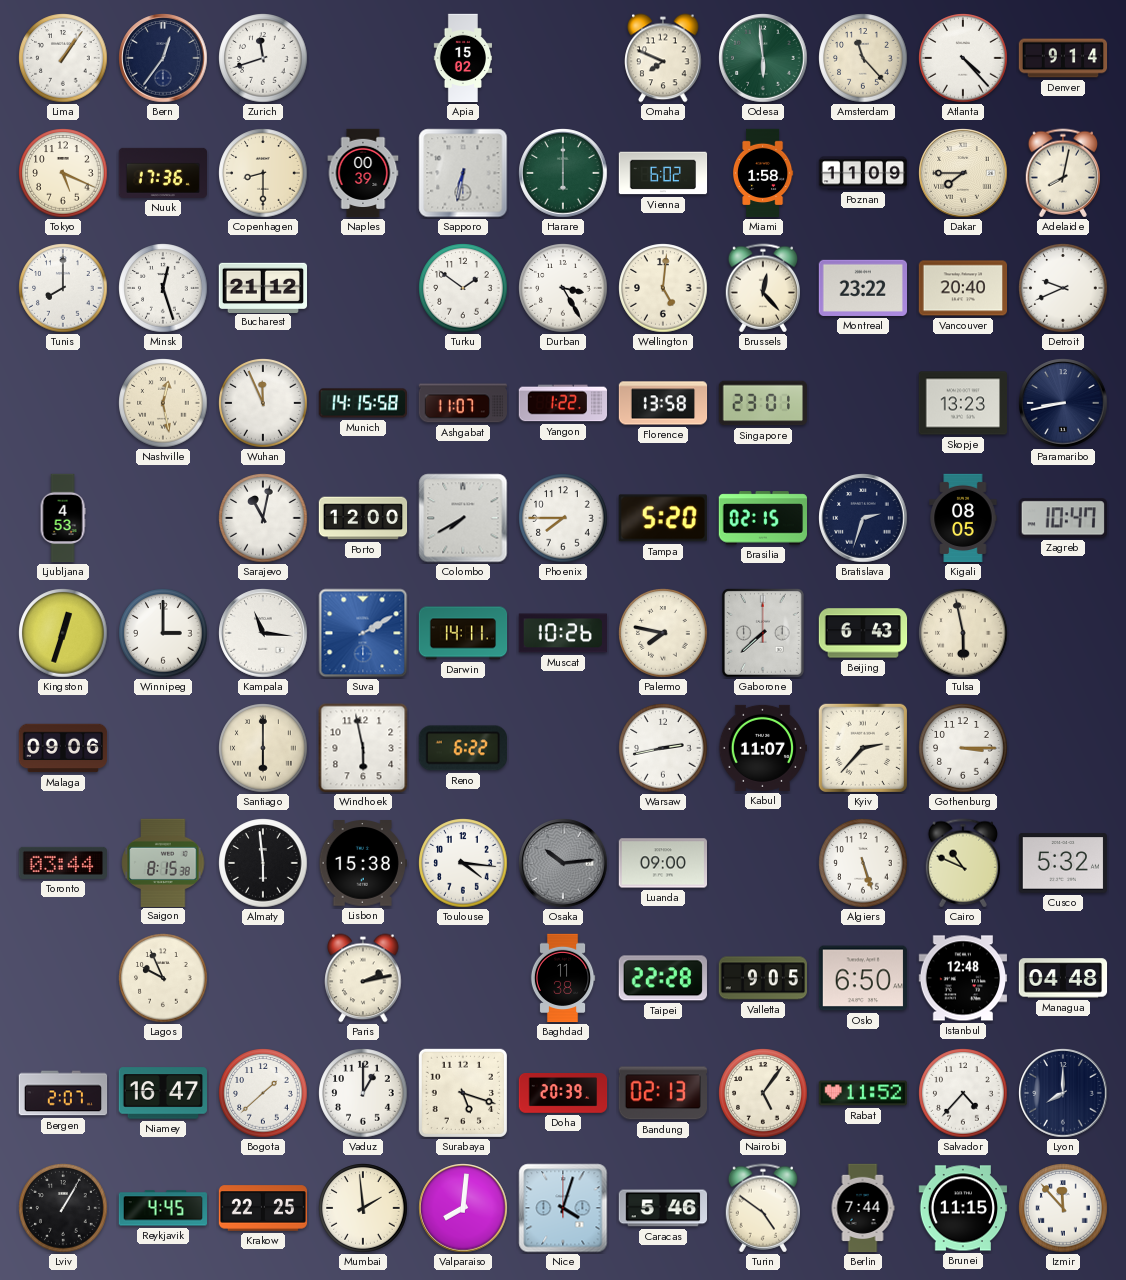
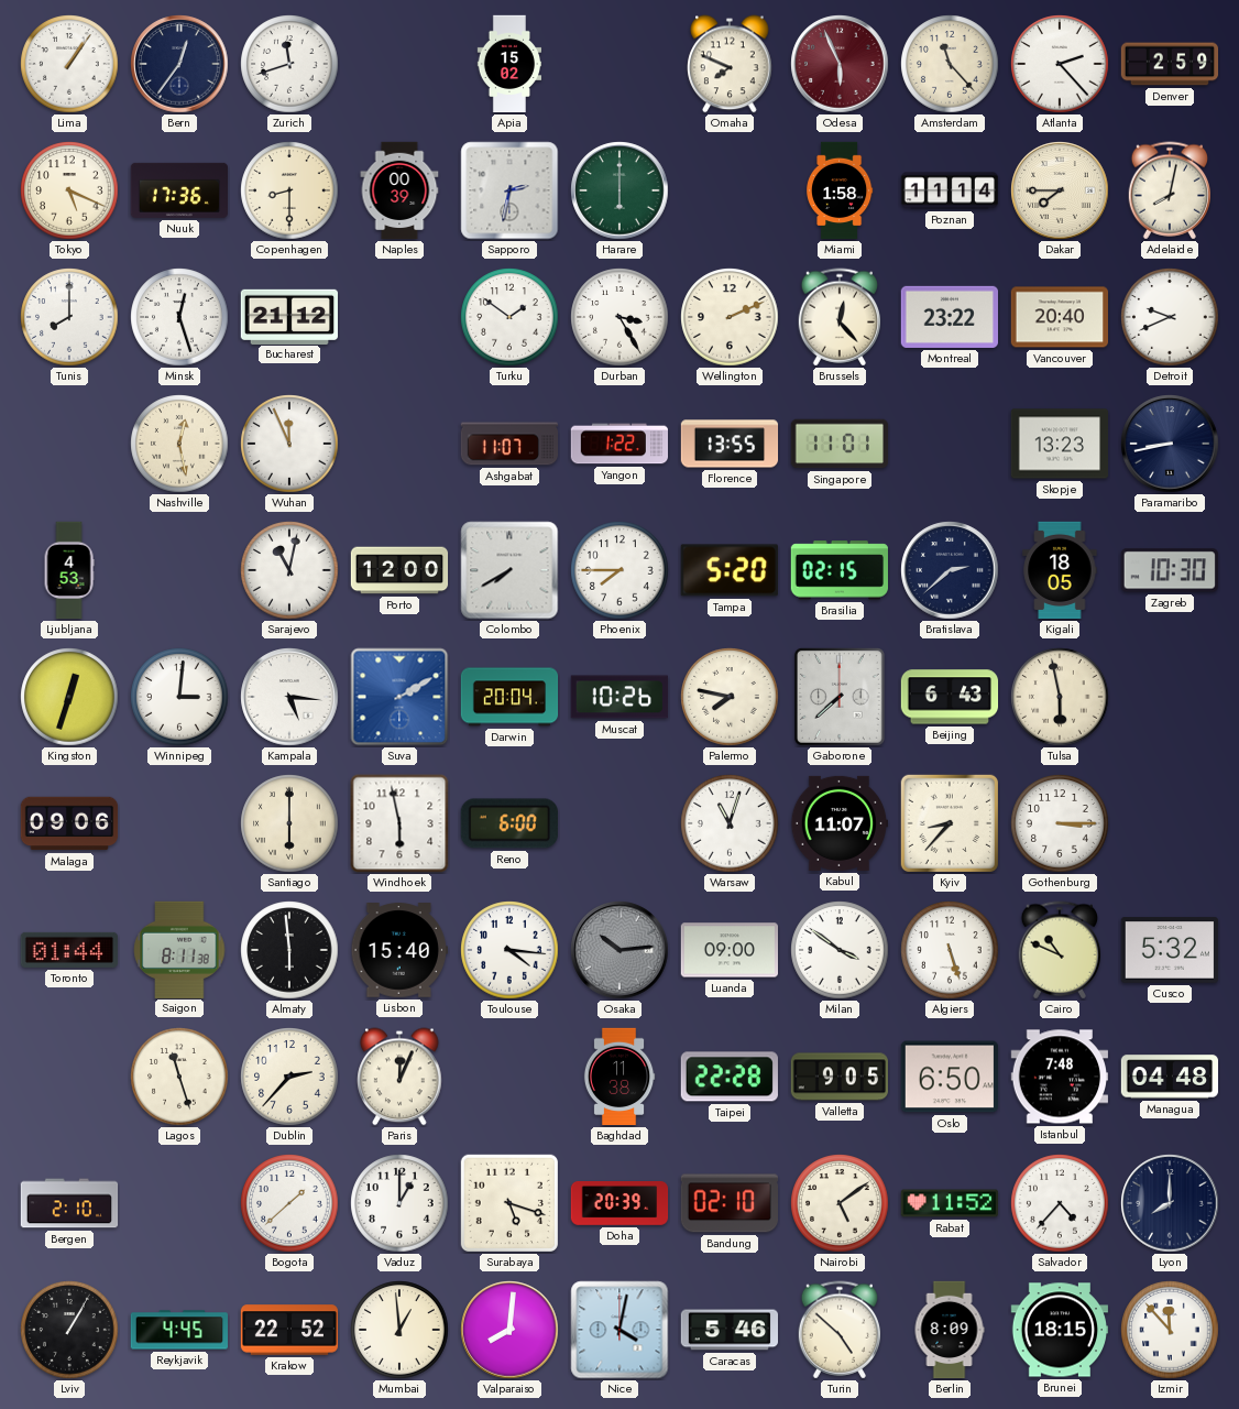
Odesa: 5:59 -> 5:56 (840, 64)
Odesa dial: green -> burgundy (840, 64)
Atlanta: 4:23 -> 2:23 (1060, 64)
Denver: 9:14 -> 2:59 (1170, 64)
Sapporo: 6:32 -> 2:32 (509, 190)
Vienna: 6:02 -> none (663, 173)
Poznan: 11:09 -> 11:14 (950, 190)
Wellington: 5:01 -> 2:11 (730, 317)
Munich: 14:15 -> none (362, 403)
Florence: 13:58 -> 13:55 (730, 444)
Singapore: 23:01 -> 11:01 (840, 444)
Bratislava: 2:33 -> 2:38 (950, 570)
Kigali: 08:05 -> 18:05 (1060, 570)
Zagreb: 10:47 -> 10:30 (1170, 570)
Winnipeg: 3:00 -> 3:01 (179, 697)
Kampala: 11:16 -> 5:16 (289, 697)
Darwin: 14:11 -> 20:04 (509, 697)
Reno: 6:22 -> 6:00 (509, 823)
Warsaw: 2:43 -> 11:03 (730, 823)
Kyiv: 2:37 -> 8:37 (950, 823)
Toronto: 03:44 -> 01:44 (68, 950)
Saigon: 8:15 -> 8:11 (179, 949)
Lisbon: 15:38 -> 15:40 (398, 950)
Milan: none -> 3:51 (840, 950)
Lagos: 9:56 -> 11:27 (179, 1077)
Dublin: none -> 2:37 (289, 1077)
Paris: 2:13 -> 12:04 (399, 1077)
Istanbul: 12:48 -> 7:48 (1060, 1077)
Bergen: 2:07 -> 2:10 (69, 1203)
Niamey: 16:47 -> none (162, 1093)
Bandung: 02:13 -> 02:10 (728, 1203)
Nairobi: 5:06 -> 5:09 (840, 1203)
Krakow: 22:25 -> 22:52 (289, 1330)
Mumbai: 1:59 -> 12:59 (399, 1330)
Nice: 4:03 -> 4:02 (619, 1330)
Turin: 4:51 -> 4:52 (838, 1330)
Berlin: 7:44 -> 8:09 (950, 1330)
Brunei: 11:15 -> 18:15 (1060, 1330)
